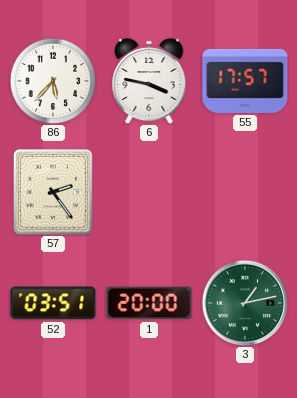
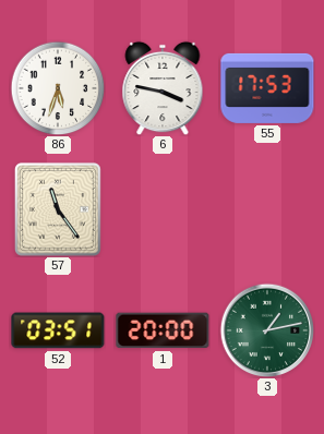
86: 5:37 -> 5:33 (58, 88)
55: 17:57 -> 17:53 (267, 88)
57: 2:24 -> 11:24 (58, 209)
